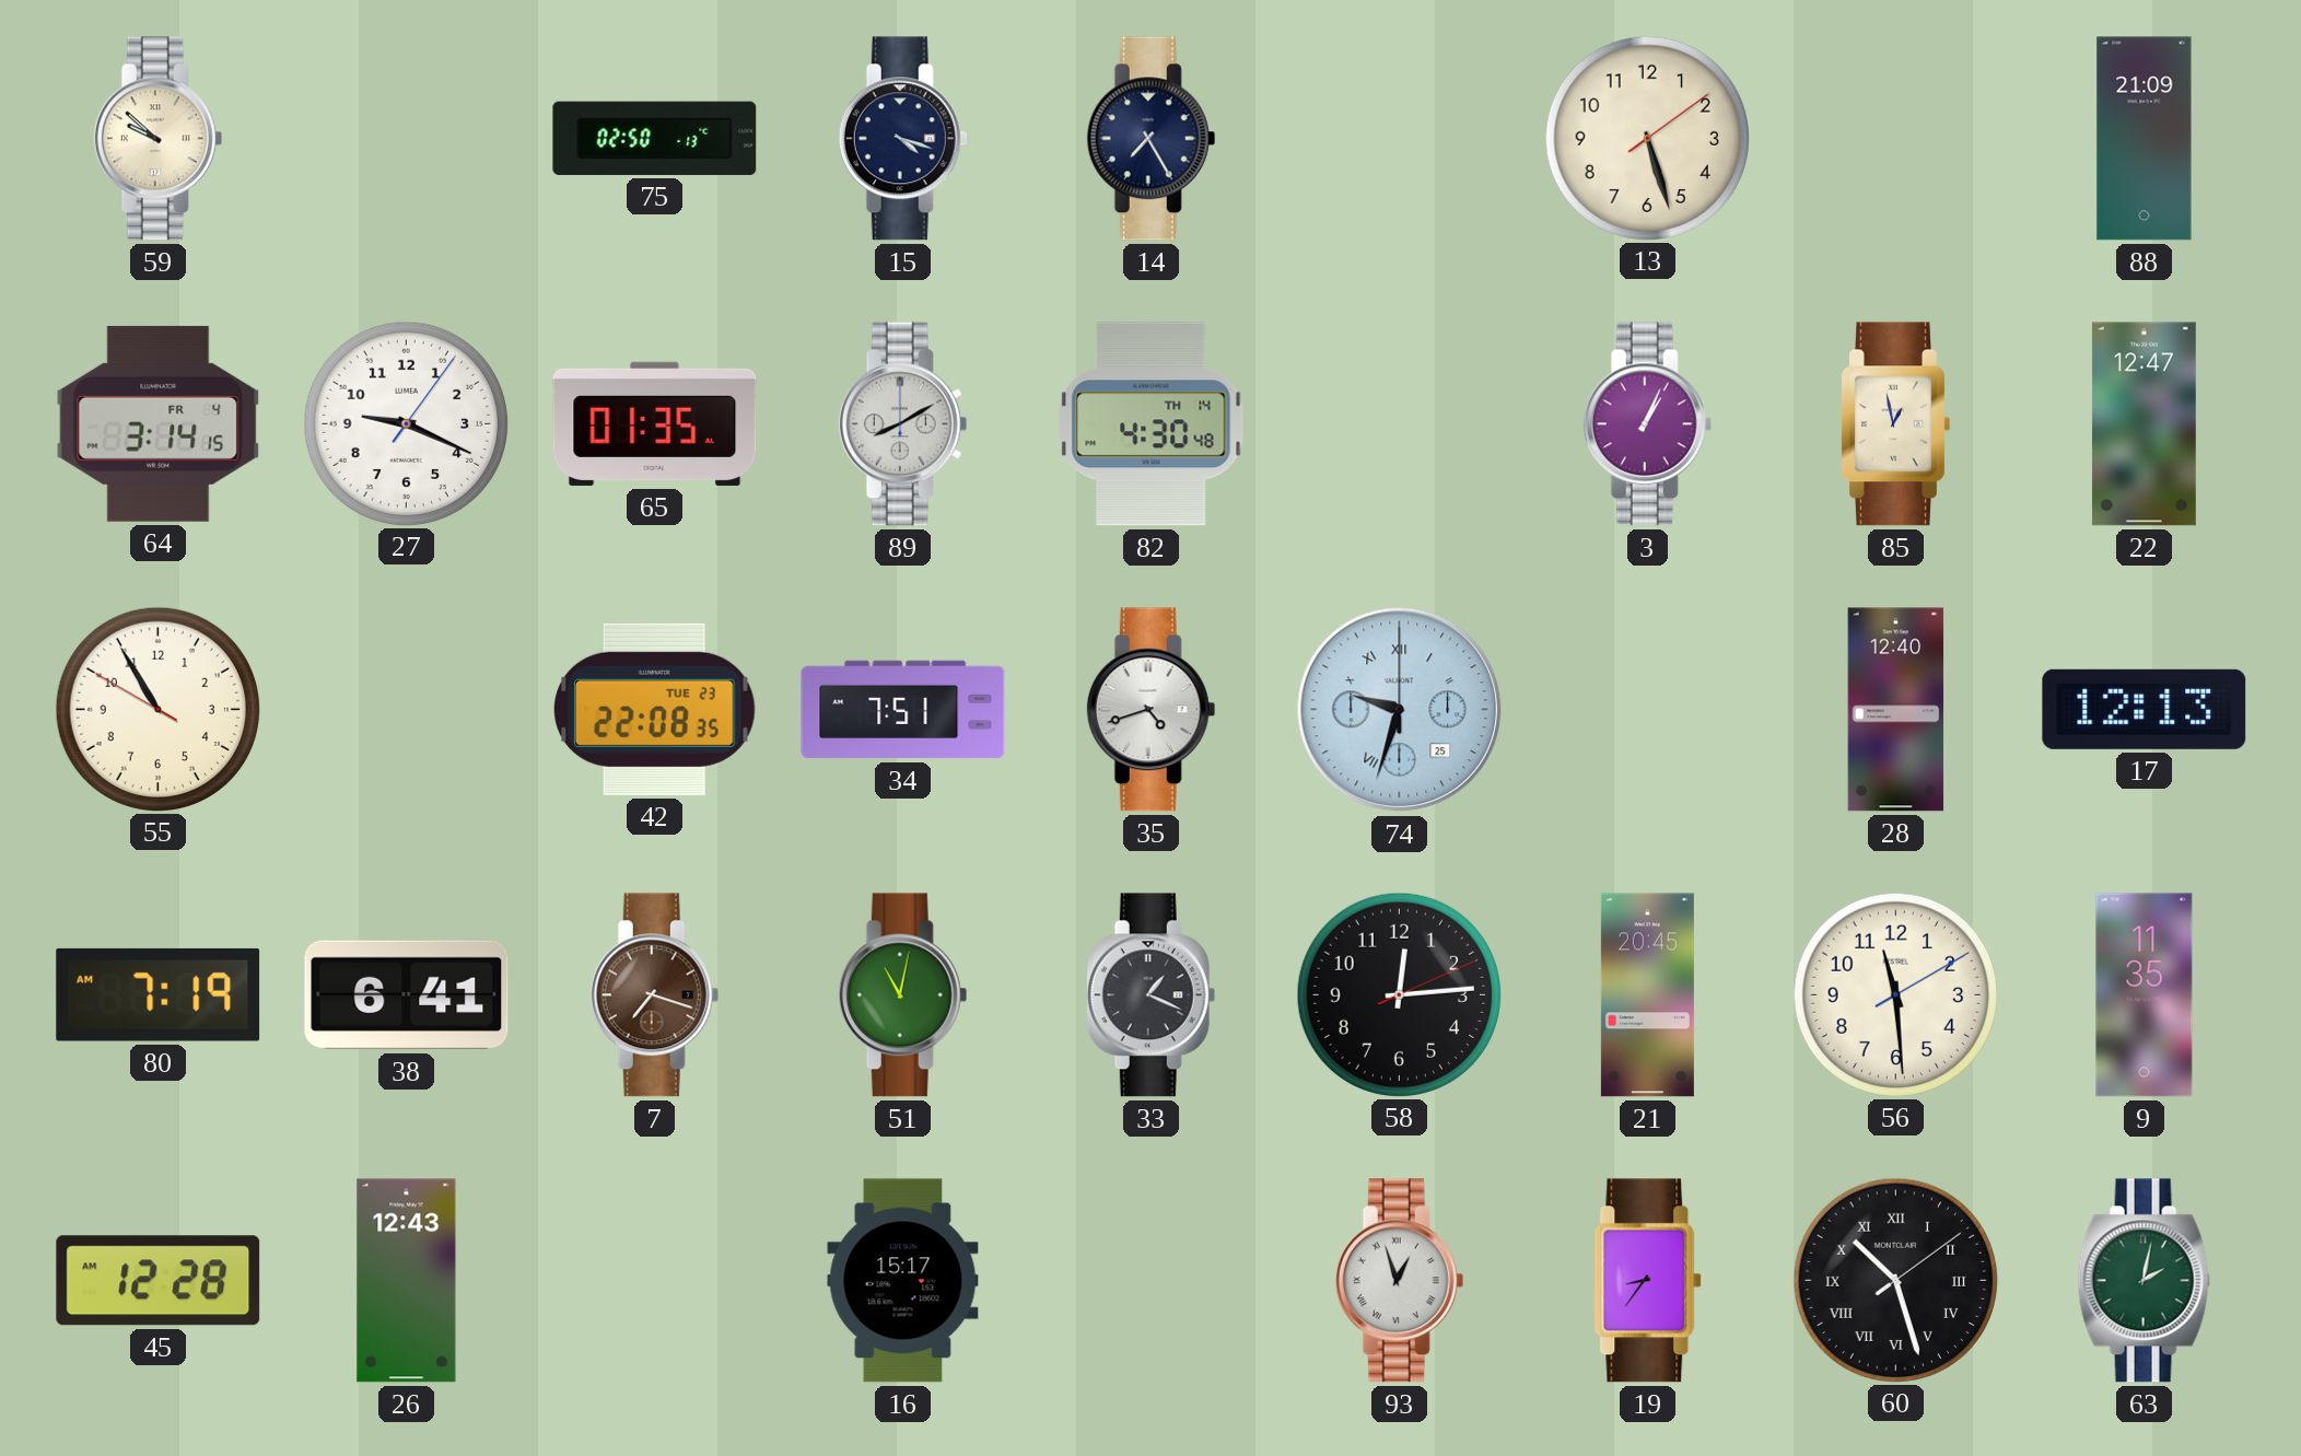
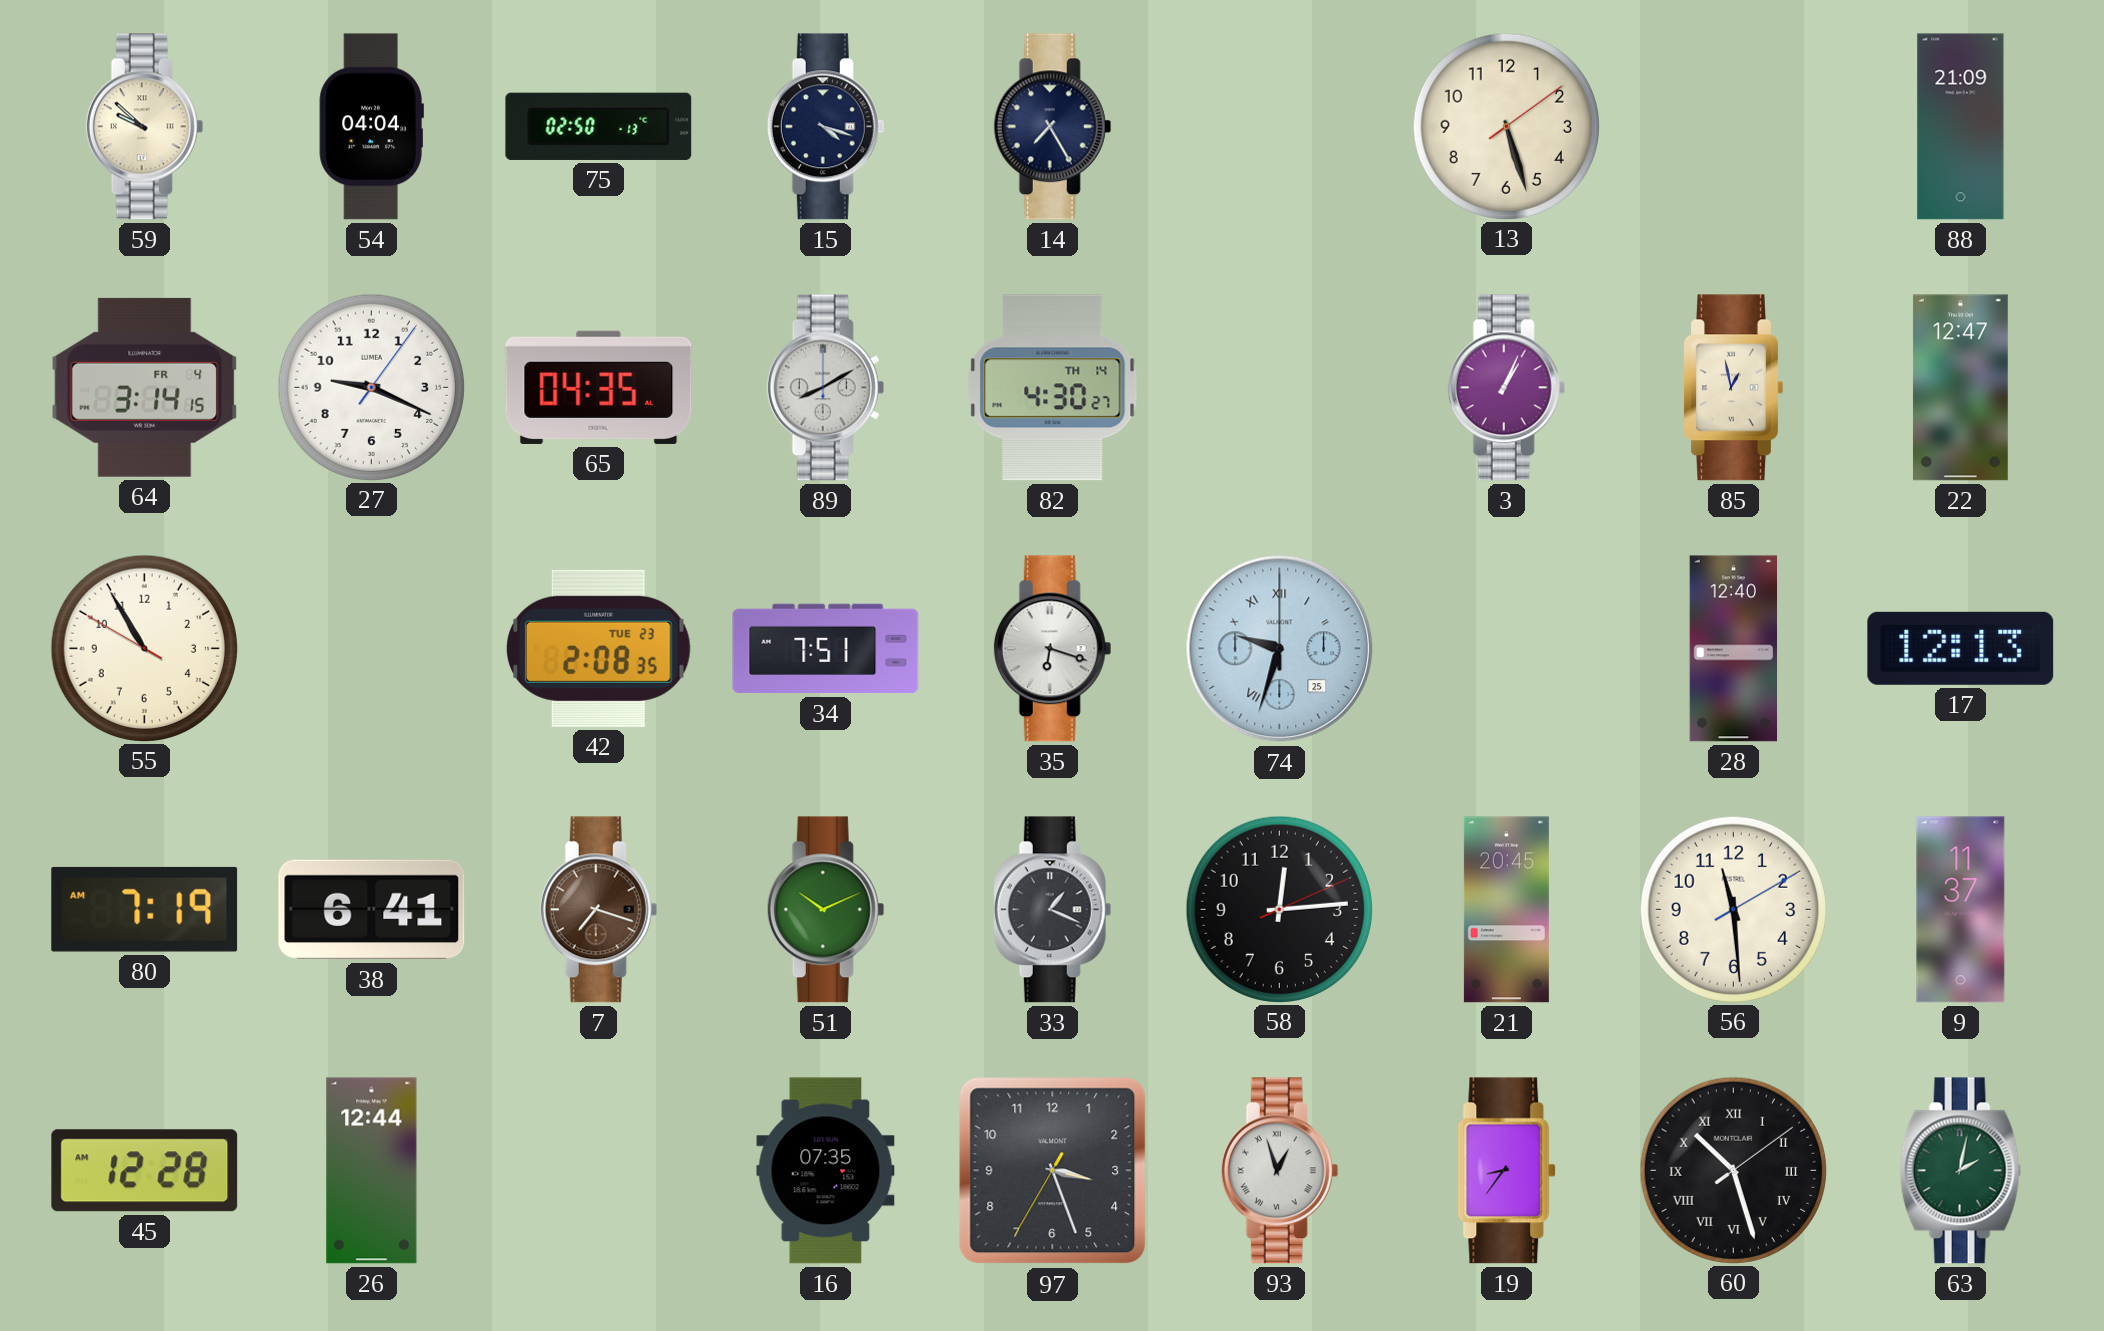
54: none -> 04:04 (371, 127)
65: 01:35 -> 04:35 (599, 387)
82: 4:30:48 -> 4:30:27 (1053, 388)
42: 22:08 -> 2:08 (599, 648)
35: 4:42 -> 6:18 (1053, 649)
51: 11:02 -> 10:11 (826, 910)
9: 11:35 -> 11:37 (1961, 910)
26: 12:43 -> 12:44 (372, 1171)
16: 15:17 -> 07:35 (826, 1171)
97: none -> 3:26 (1053, 1171)
